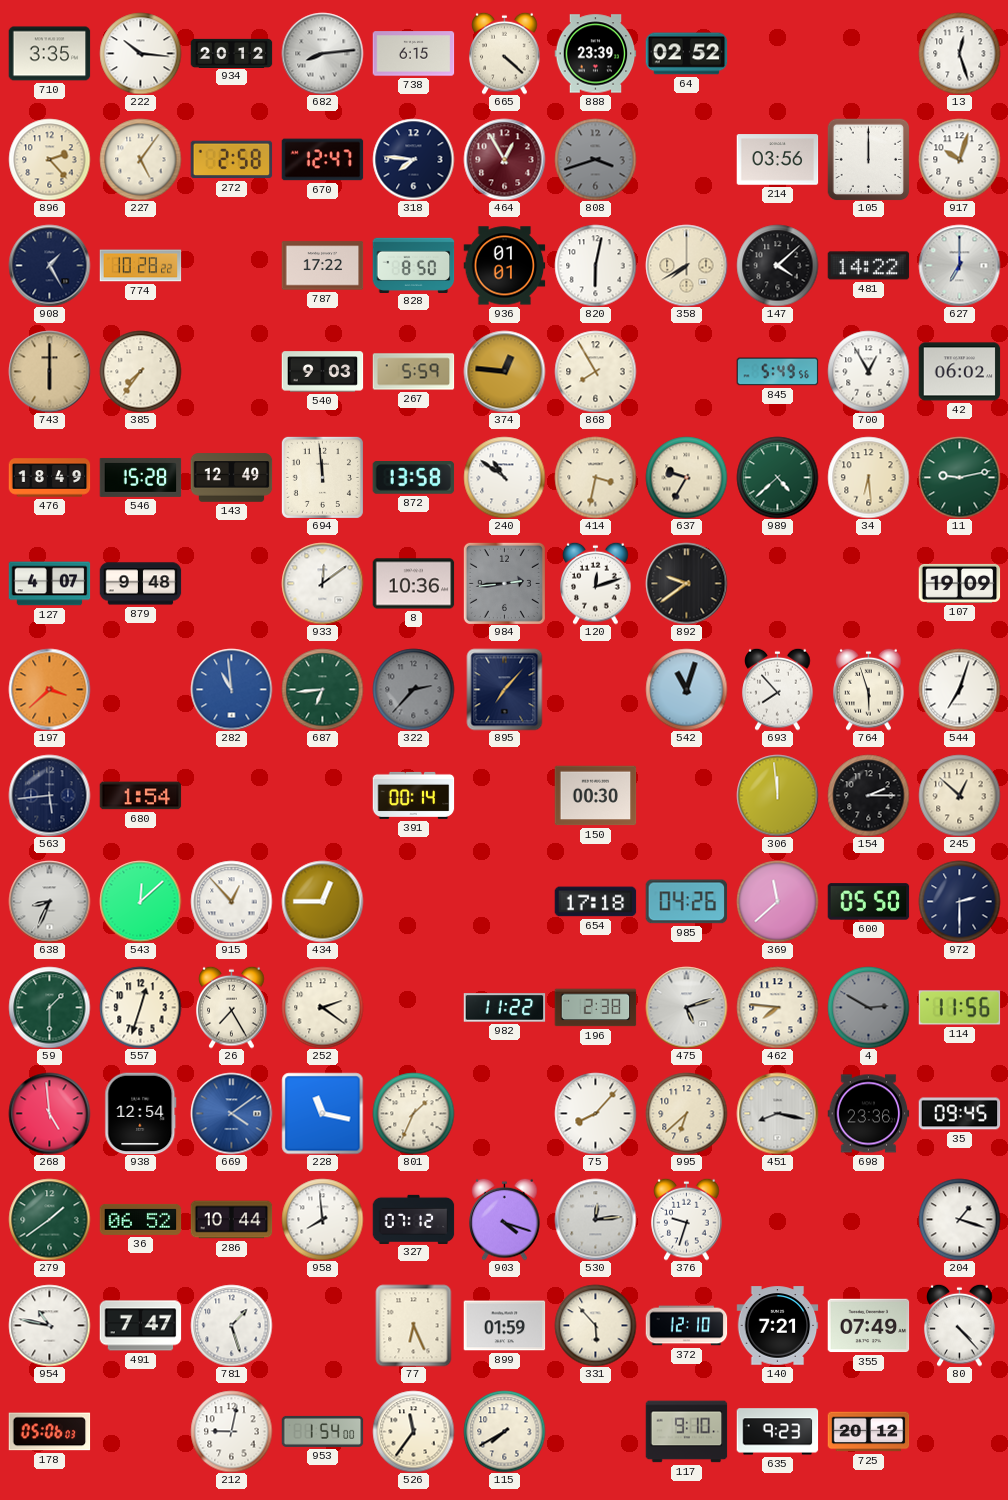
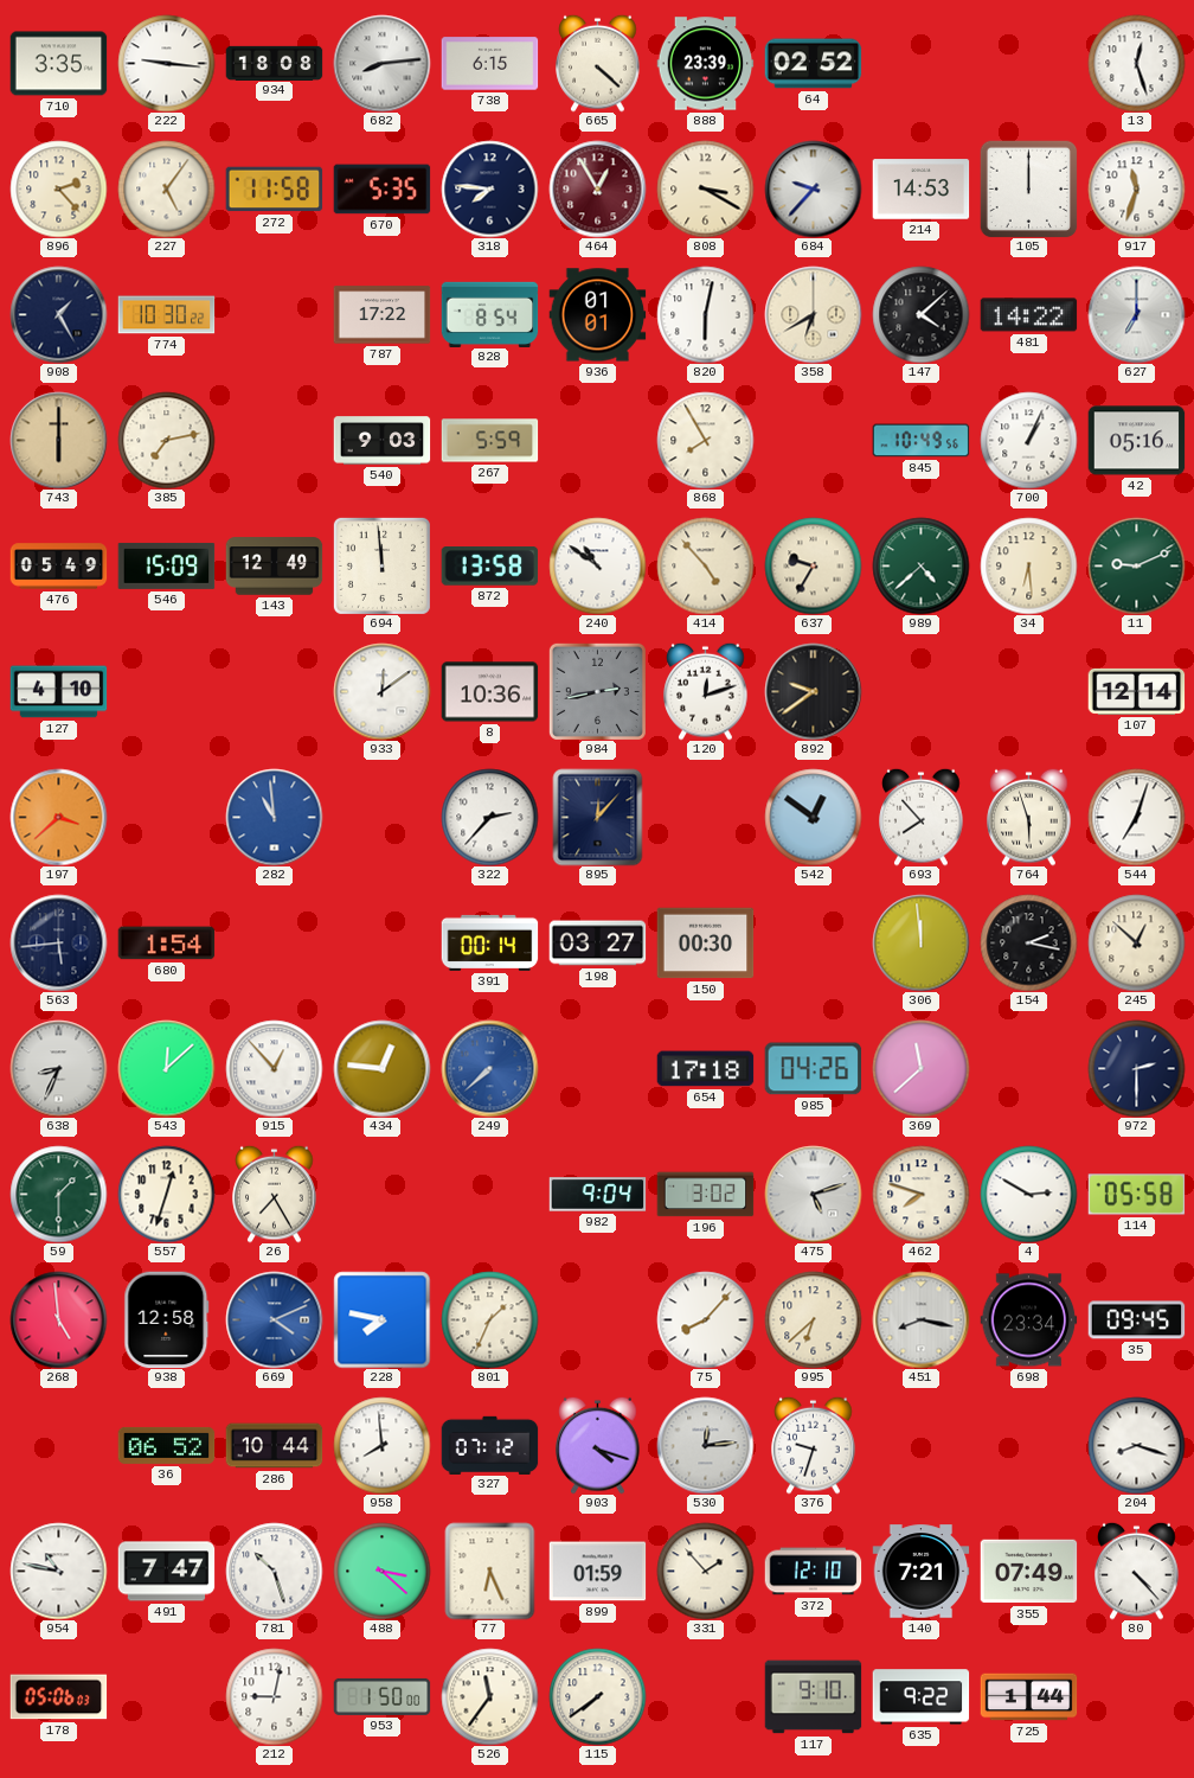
222: 10:16 -> 9:16 (166, 63)
934: 20:12 -> 18:08 (274, 63)
272: 2:58 -> 11:58 (274, 190)
670: 12:47 -> 5:35 (381, 190)
808: 3:42 -> 3:20 (705, 188)
808 dial: grey -> cream (705, 188)
684: none -> 9:37 (813, 188)
214: 03:56 -> 14:53 (920, 190)
917: 10:03 -> 11:33 (1136, 188)
774: 10:28 -> 10:30 (166, 315)
828: 8:50 -> 8:54 (489, 314)
358: 7:40 -> 6:40 (813, 314)
385: 7:36 -> 7:13 (166, 440)
374: 12:46 -> none (504, 371)
845: 5:49 -> 10:49 (920, 441)
700: 12:55 -> 1:04 (1028, 440)
42: 06:02 -> 05:16 (1136, 441)
476: 18:49 -> 05:49 (58, 567)
546: 15:28 -> 15:09 (166, 565)
414: 3:32 -> 4:53 (705, 565)
11: 9:13 -> 9:11 (1136, 565)
127: 4:07 -> 4:10 (58, 692)
879: 9:48 -> none (140, 584)
984: 2:44 -> 2:43 (597, 691)
107: 19:09 -> 12:14 (1136, 691)
687: 6:44 -> none (322, 689)
322 dial: grey -> white (489, 817)
895: 7:07 -> 12:07 (598, 817)
542: 11:03 -> 12:51 (813, 817)
198: none -> 03:27 (597, 944)
154: 2:15 -> 2:17 (1028, 942)
434: 12:45 -> 12:46 (381, 1068)
249: none -> 7:38 (489, 1068)
600: 05:50 -> none (868, 902)
252: 2:21 -> none (322, 1007)
982: 11:22 -> 9:04 (597, 1195)
196: 2:38 -> 3:02 (705, 1195)
462: 7:46 -> 7:48 (920, 1194)
4 dial: grey -> white (1028, 1194)
114: 11:56 -> 05:58 (1136, 1195)
938: 12:54 -> 12:58 (167, 1319)
669: 4:09 -> 4:11 (274, 1319)
228: 11:17 -> 7:47 (381, 1319)
698: 23:36 -> 23:34 (1028, 1320)
279: 1:39 -> none (49, 1219)
204: 1:18 -> 8:18 (1136, 1445)
781: 1:27 -> 10:27 (274, 1571)
488: none -> 3:22 (381, 1571)
331: 5:53 -> 1:53 (705, 1571)
953: 1:54 -> 1:50 (381, 1696)
115: 7:40 -> 7:39 (597, 1696)
635: 9:23 -> 9:22 (920, 1697)
725: 20:12 -> 1:44 (1028, 1697)
